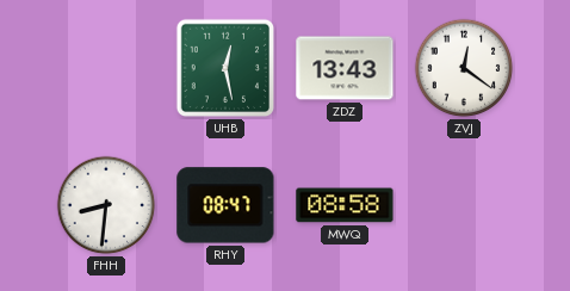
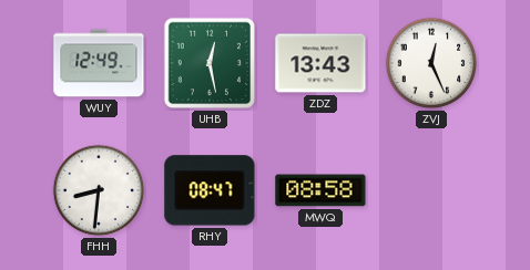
WUY: none -> 12:49 (99, 63)
ZVJ: 12:21 -> 12:26 (431, 63)
